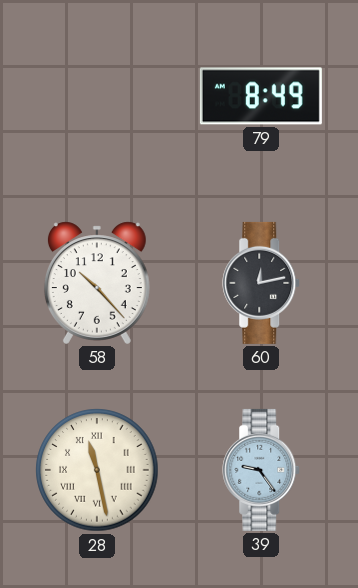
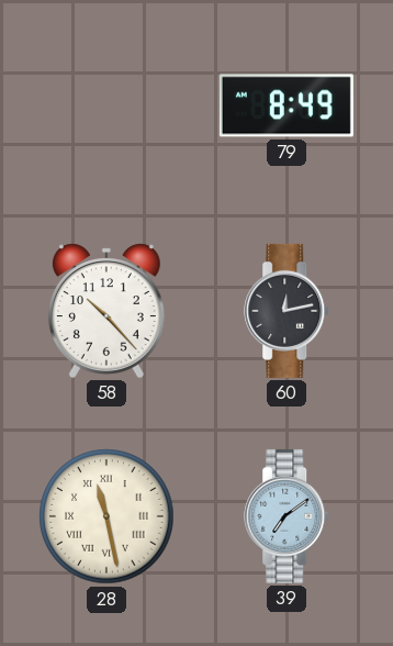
39: 9:24 -> 7:09 (288, 516)
